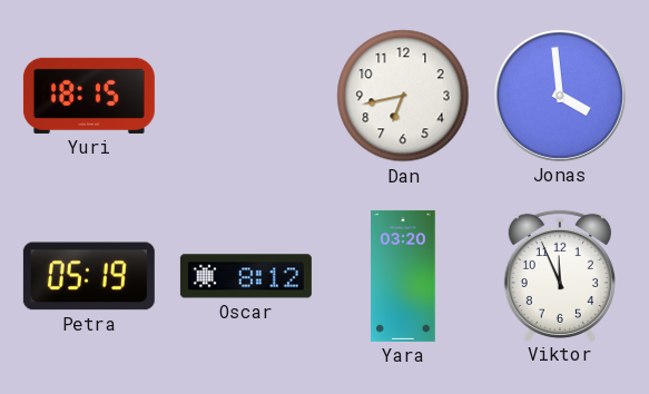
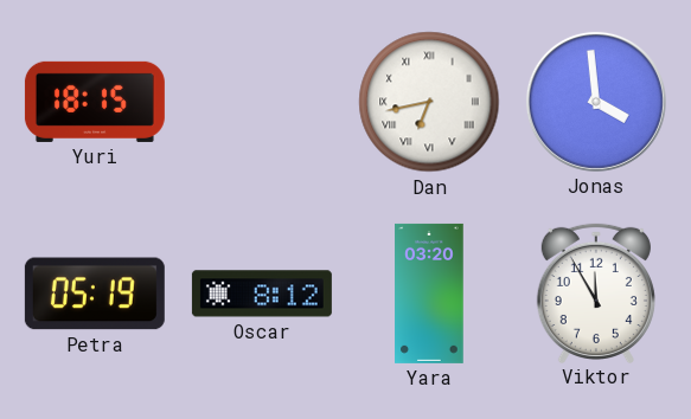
Dan numerals: Arabic -> Roman (429, 102)
Viktor: 11:56 -> 11:55 (596, 292)
